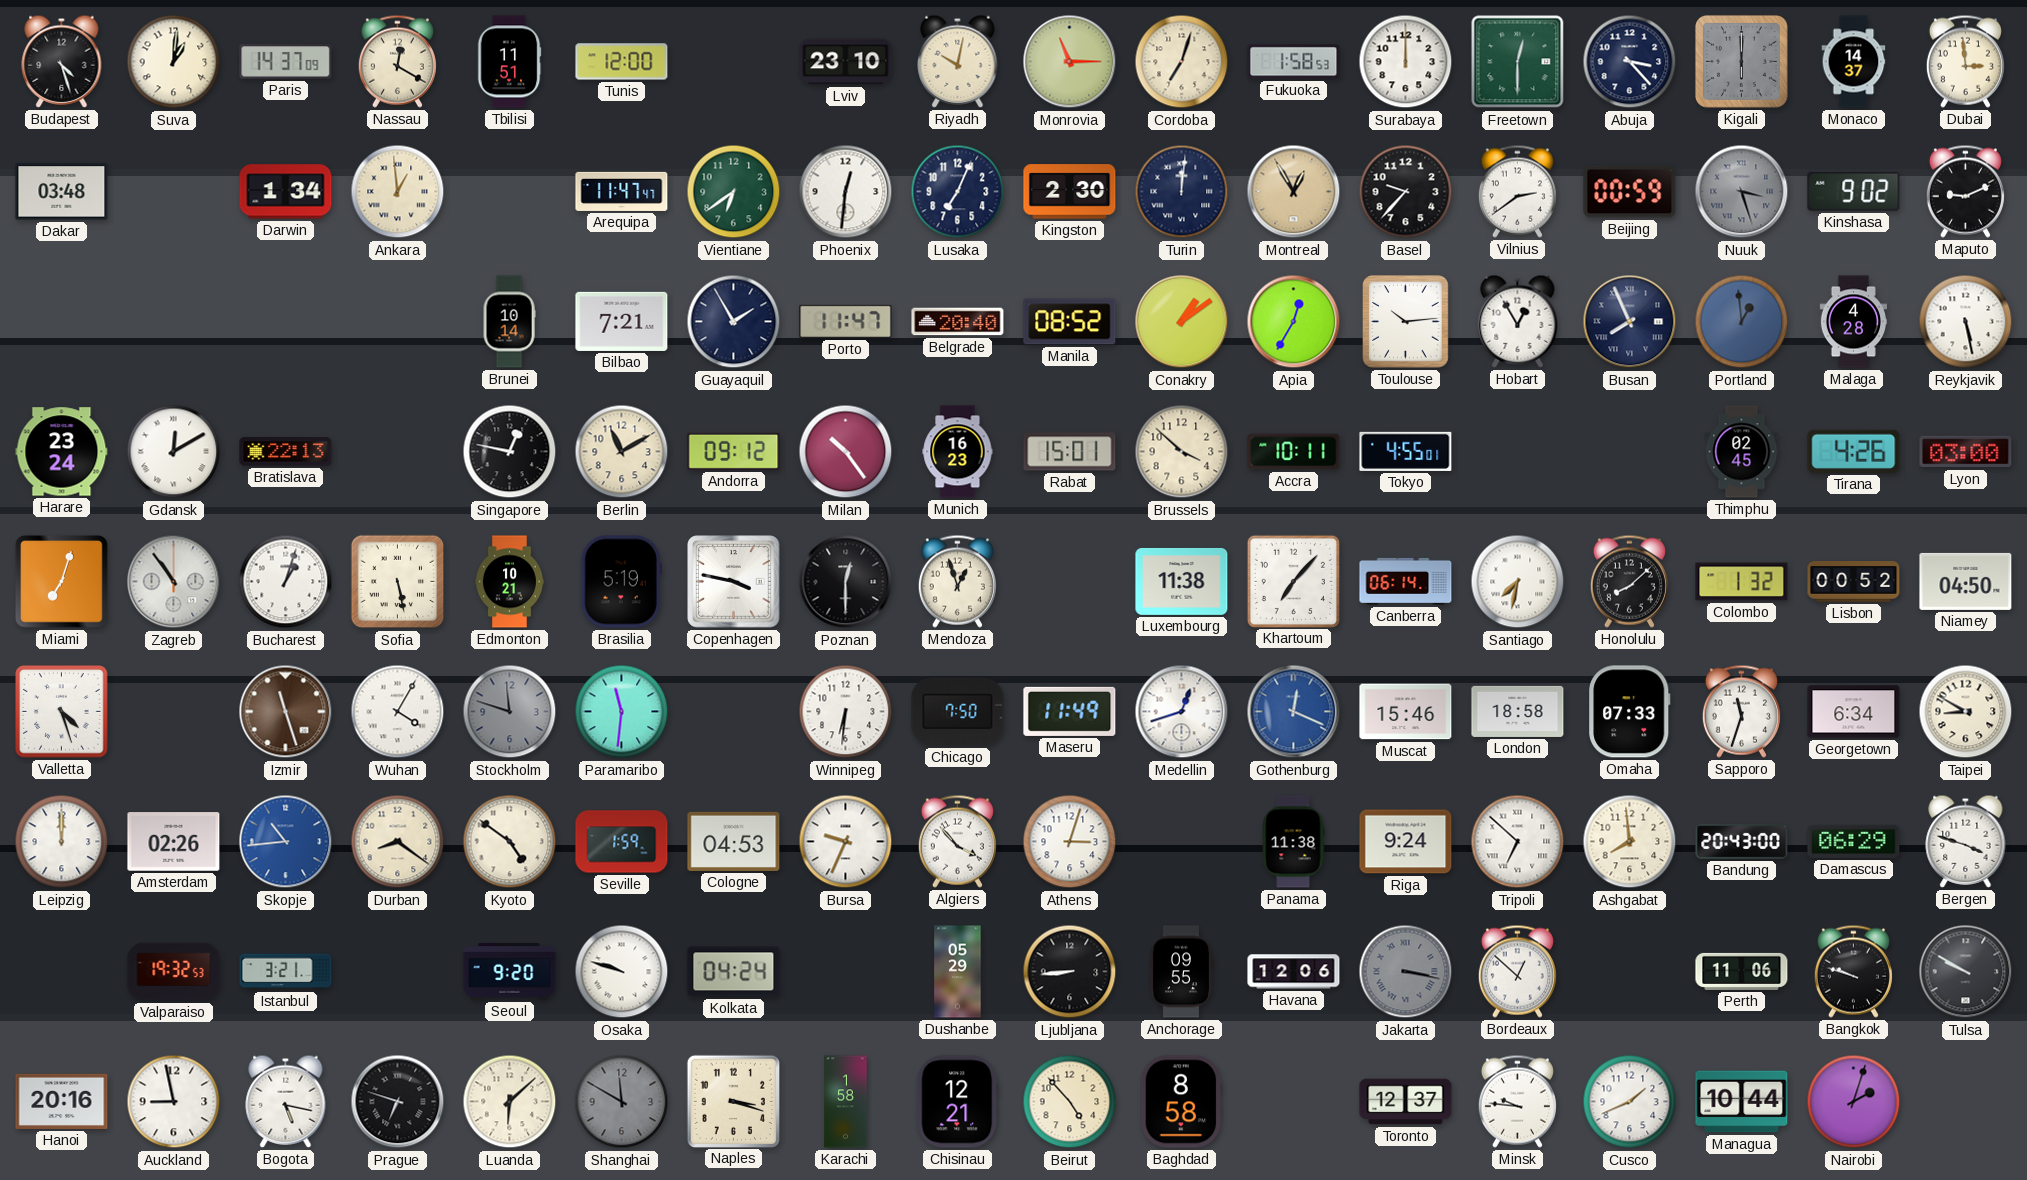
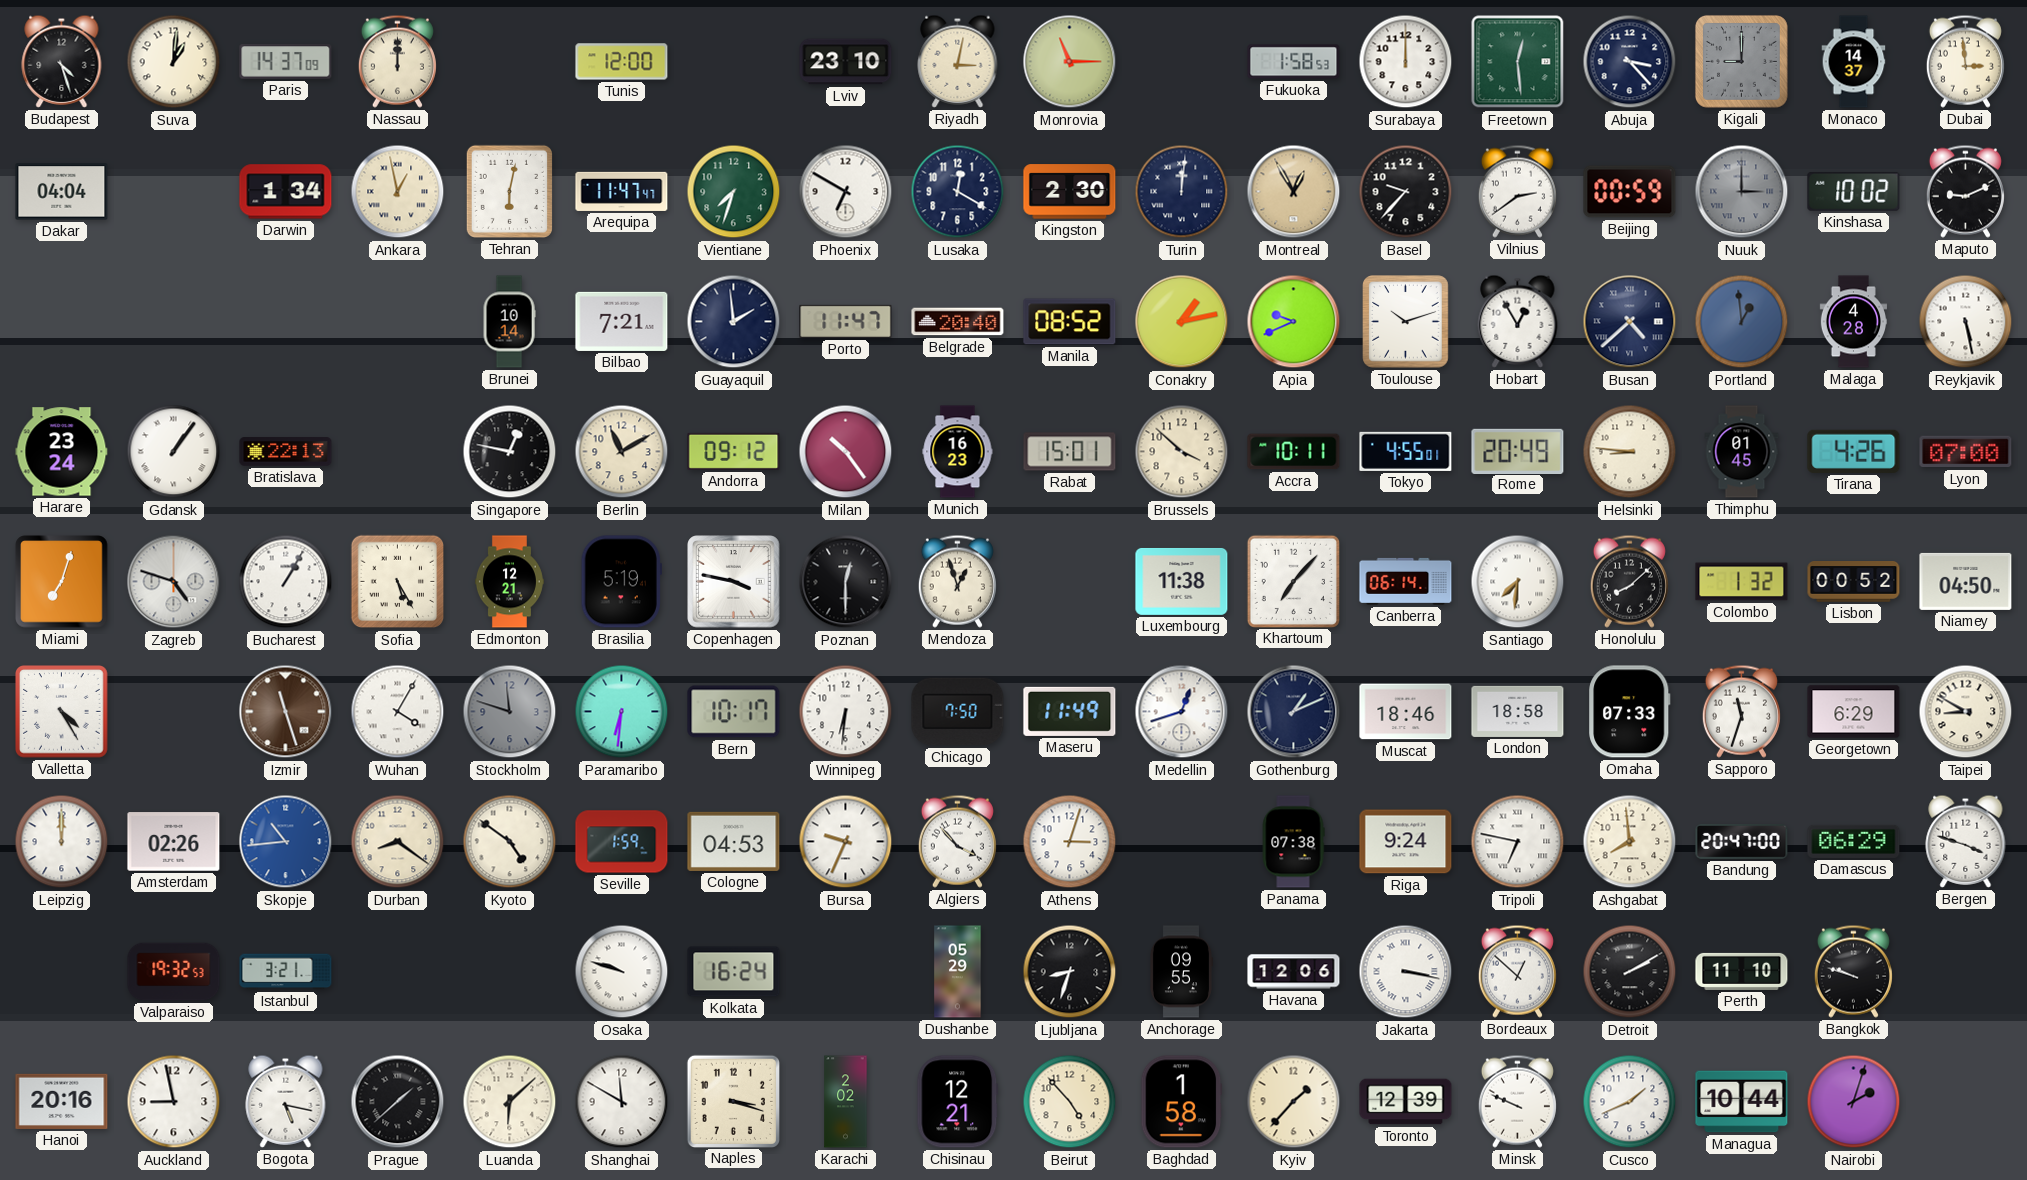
Nassau: 12:20 -> 12:00 (397, 61)
Tbilisi: 11:51 -> none (509, 62)
Riyadh: 10:02 -> 3:02 (958, 61)
Cordoba: 7:03 -> none (1182, 62)
Freetown: 12:30 -> 12:29 (1518, 62)
Kigali: 6:00 -> 9:00 (1741, 61)
Dakar: 03:48 -> 04:04 (62, 192)
Ankara: 12:59 -> 12:58 (398, 192)
Tehran: none -> 6:02 (509, 191)
Vientiane: 6:39 -> 7:33 (734, 192)
Phoenix: 12:31 -> 6:50 (846, 192)
Lusaka: 7:04 -> 12:20 (958, 192)
Nuuk: 3:27 -> 3:00 (1742, 192)
Kinshasa: 9:02 -> 10:02 (1854, 191)
Guayaquil: 1:55 -> 1:59 (734, 322)
Conakry: 1:09 -> 1:13 (1182, 322)
Apia: 12:35 -> 9:41 (1294, 322)
Toulouse: 10:14 -> 10:12 (1406, 322)
Busan: 7:56 -> 4:38 (1630, 322)
Gdansk: 12:10 -> 1:06 (174, 452)
Rome: none -> 20:49 (1518, 451)
Helsinki: none -> 8:46 (1630, 452)
Thimphu: 02:45 -> 01:45 (1742, 452)
Lyon: 03:00 -> 07:00 (1966, 452)
Zagreb: 10:54 -> 4:48 (174, 582)
Bucharest: 1:03 -> 1:05 (286, 582)
Sofia: 5:28 -> 5:25 (398, 582)
Edmonton: 10:21 -> 12:21 (509, 582)
Santiago: 7:32 -> 7:31 (1518, 582)
Valletta: 4:27 -> 4:25 (62, 712)
Paramaribo: 11:31 -> 6:31 (622, 712)
Bern: none -> 10:17 (734, 712)
Gothenburg: 12:19 -> 1:11 (1294, 712)
Gothenburg dial: blue -> navy (1294, 712)
Muscat: 15:46 -> 18:46 (1406, 712)
Georgetown: 6:34 -> 6:29 (1854, 712)
Panama: 11:38 -> 07:38 (1293, 842)
Tripoli: 6:52 -> 6:47 (1518, 842)
Bandung: 20:43 -> 20:47 (1742, 841)
Seoul: 9:20 -> none (510, 972)
Kolkata: 04:24 -> 16:24 (734, 972)
Ljubljana: 8:44 -> 8:33 (1070, 972)
Jakarta dial: grey -> white (1406, 972)
Detroit: none -> 2:10 (1630, 972)
Perth: 11:06 -> 11:10 (1742, 971)
Tulsa: 9:50 -> none (1966, 972)
Prague: 6:48 -> 1:38 (398, 1102)
Shanghai dial: grey -> white (622, 1102)
Karachi: 1:58 -> 2:02 (846, 1102)
Baghdad: 8:58 -> 1:58 (1182, 1102)
Kyiv: none -> 1:37 (1294, 1102)
Toronto: 12:37 -> 12:39 (1406, 1102)
Minsk: 9:46 -> 9:49 (1517, 1101)
